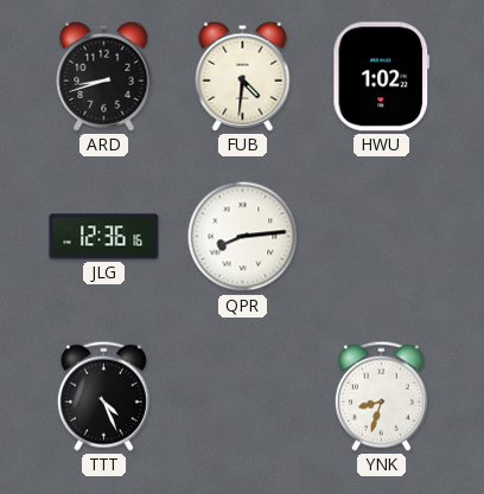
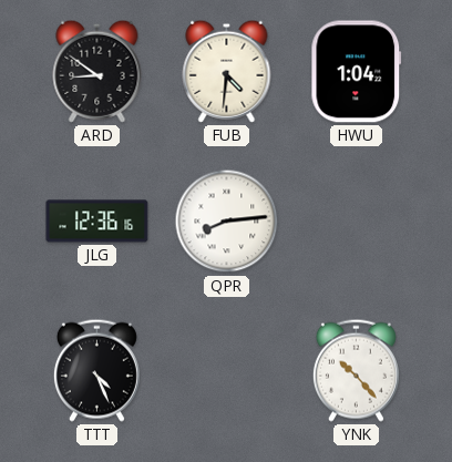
ARD: 8:42 -> 8:51 (97, 71)
HWU: 1:02 -> 1:04 (357, 72)
YNK: 8:33 -> 10:23 (356, 370)
